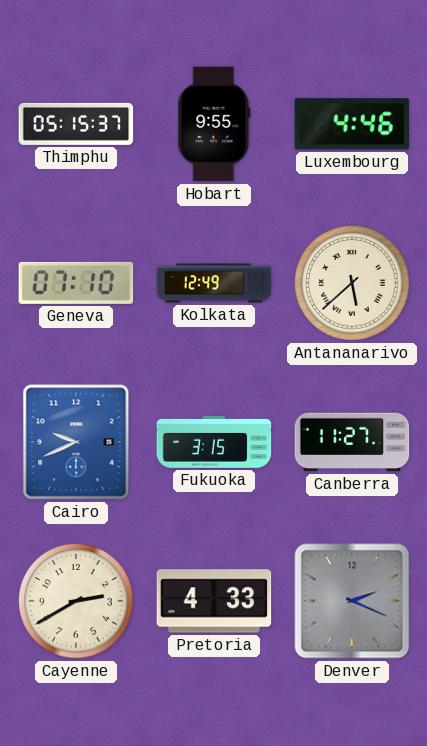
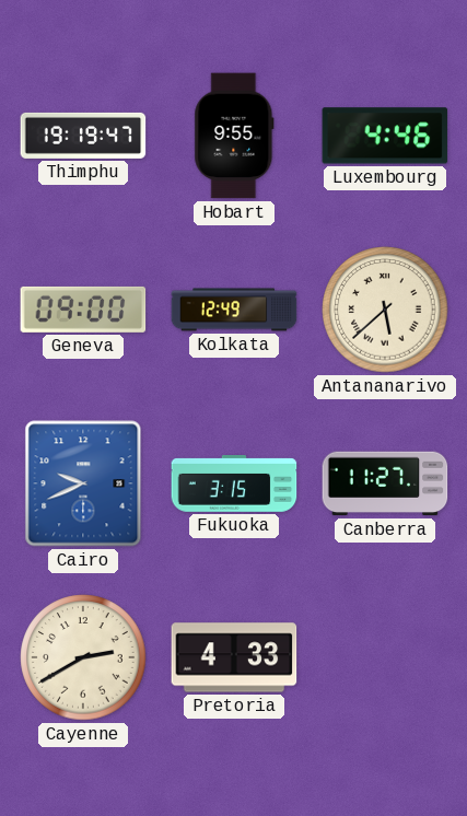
Thimphu: 05:15 -> 19:19 (83, 136)
Geneva: 07:10 -> 09:00 (83, 310)
Denver: 2:19 -> none (352, 601)
